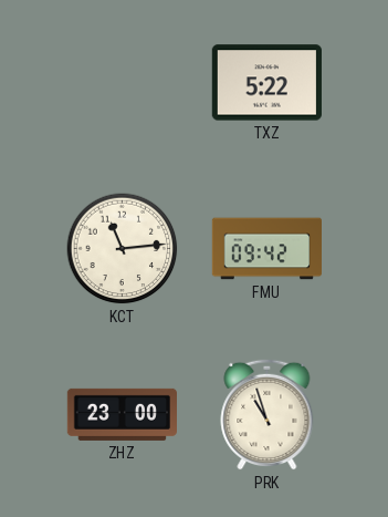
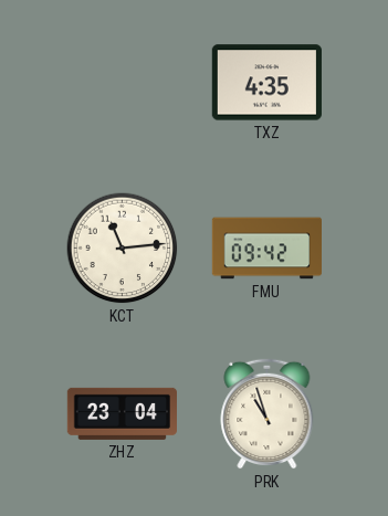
TXZ: 5:22 -> 4:35 (266, 83)
ZHZ: 23:00 -> 23:04 (122, 413)
